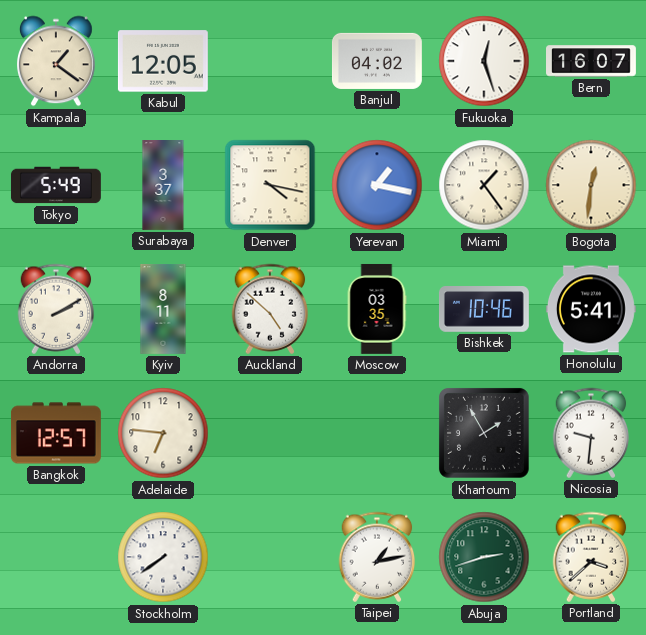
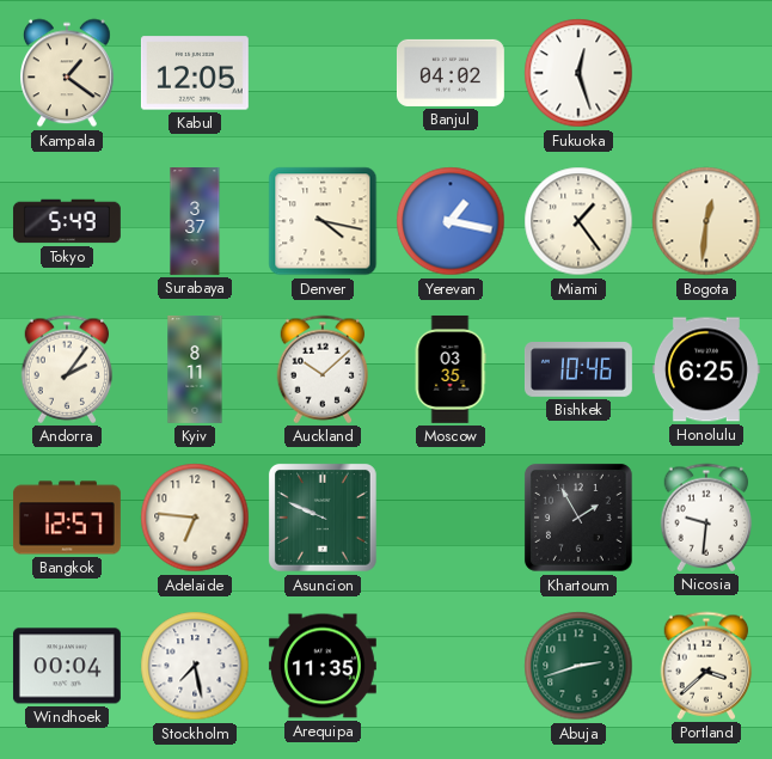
Bern: 16:07 -> none (592, 61)
Andorra: 2:10 -> 2:06 (67, 369)
Auckland: 4:52 -> 10:08 (323, 369)
Honolulu: 5:41 -> 6:25 (706, 369)
Asuncion: none -> 9:49 (323, 518)
Windhoek: none -> 00:04 (67, 666)
Stockholm: 7:39 -> 7:28 (195, 666)
Arequipa: none -> 11:35 (323, 666)
Taipei: 1:13 -> none (377, 557)
